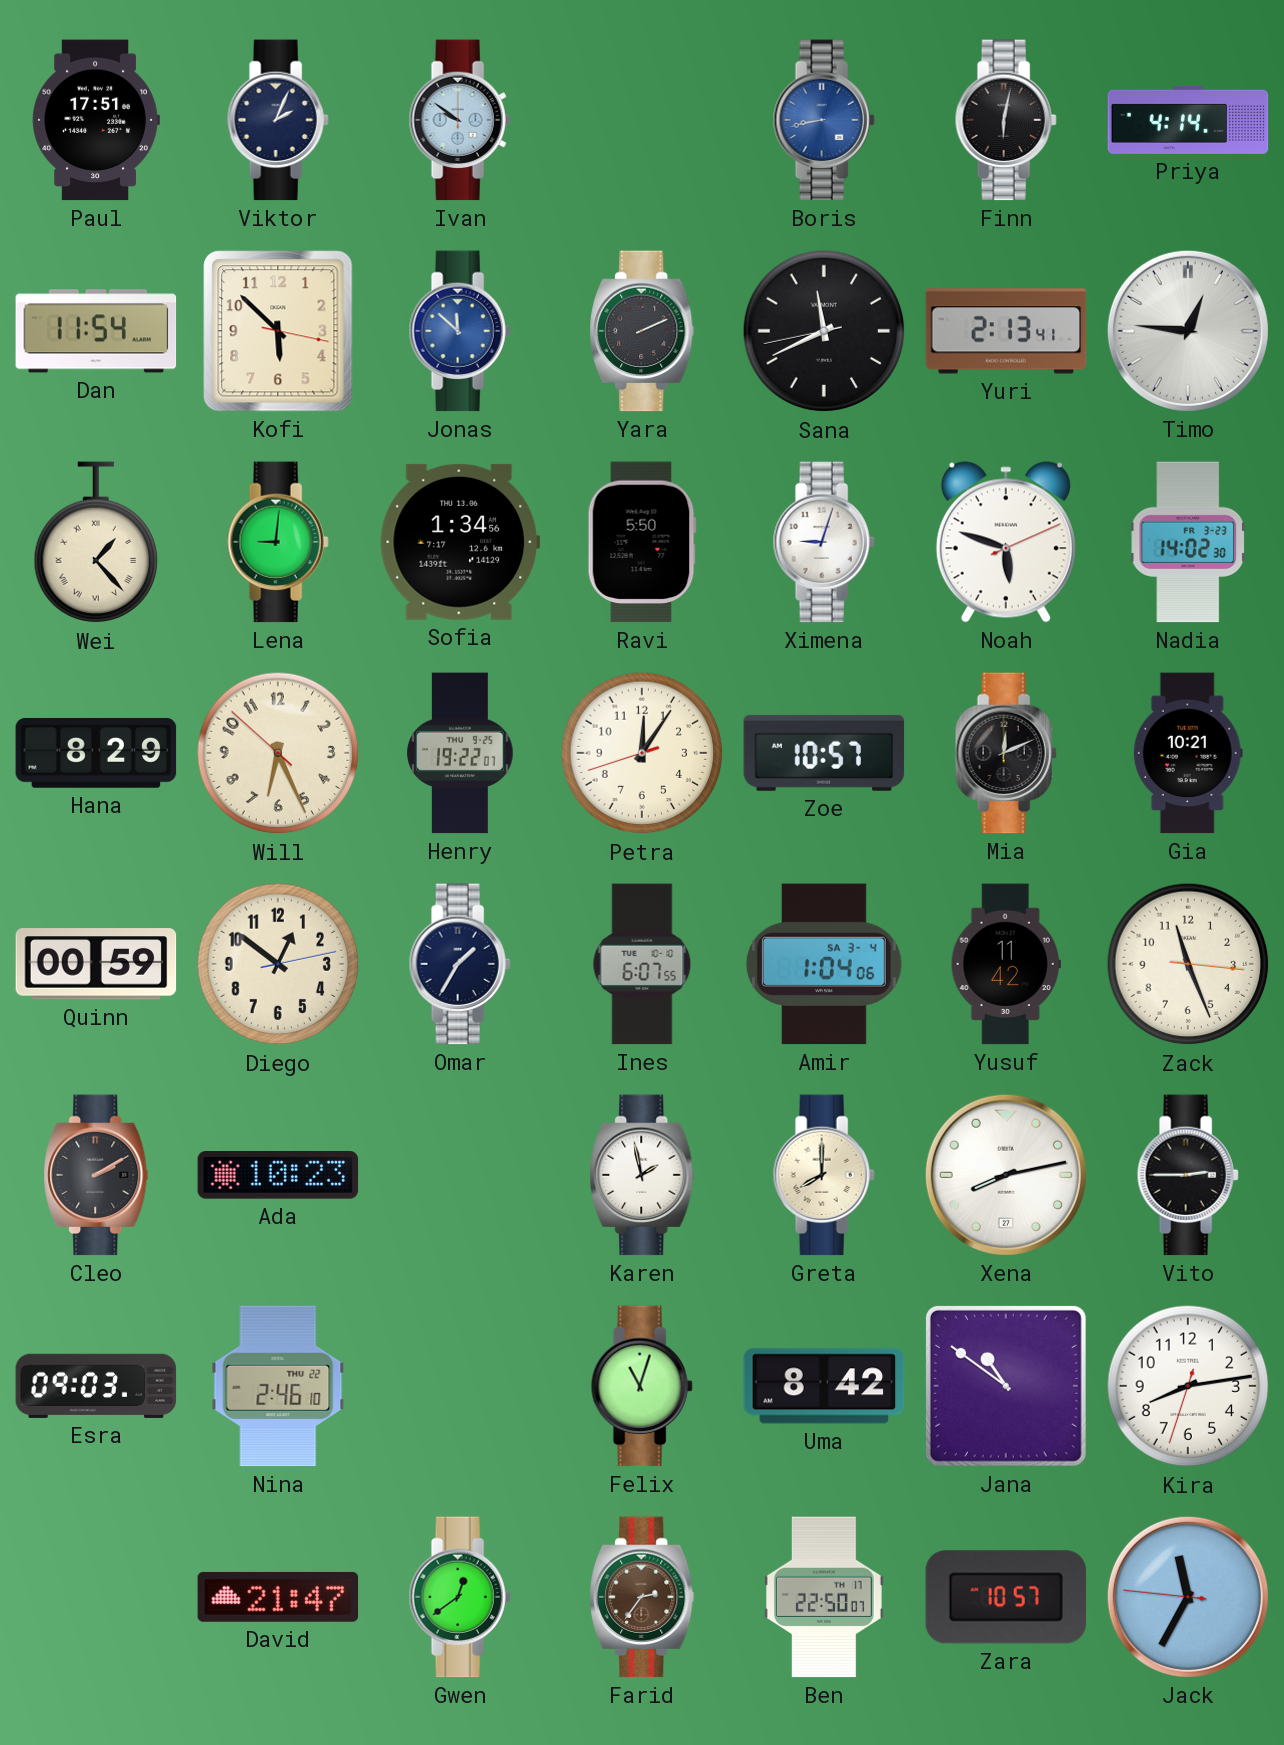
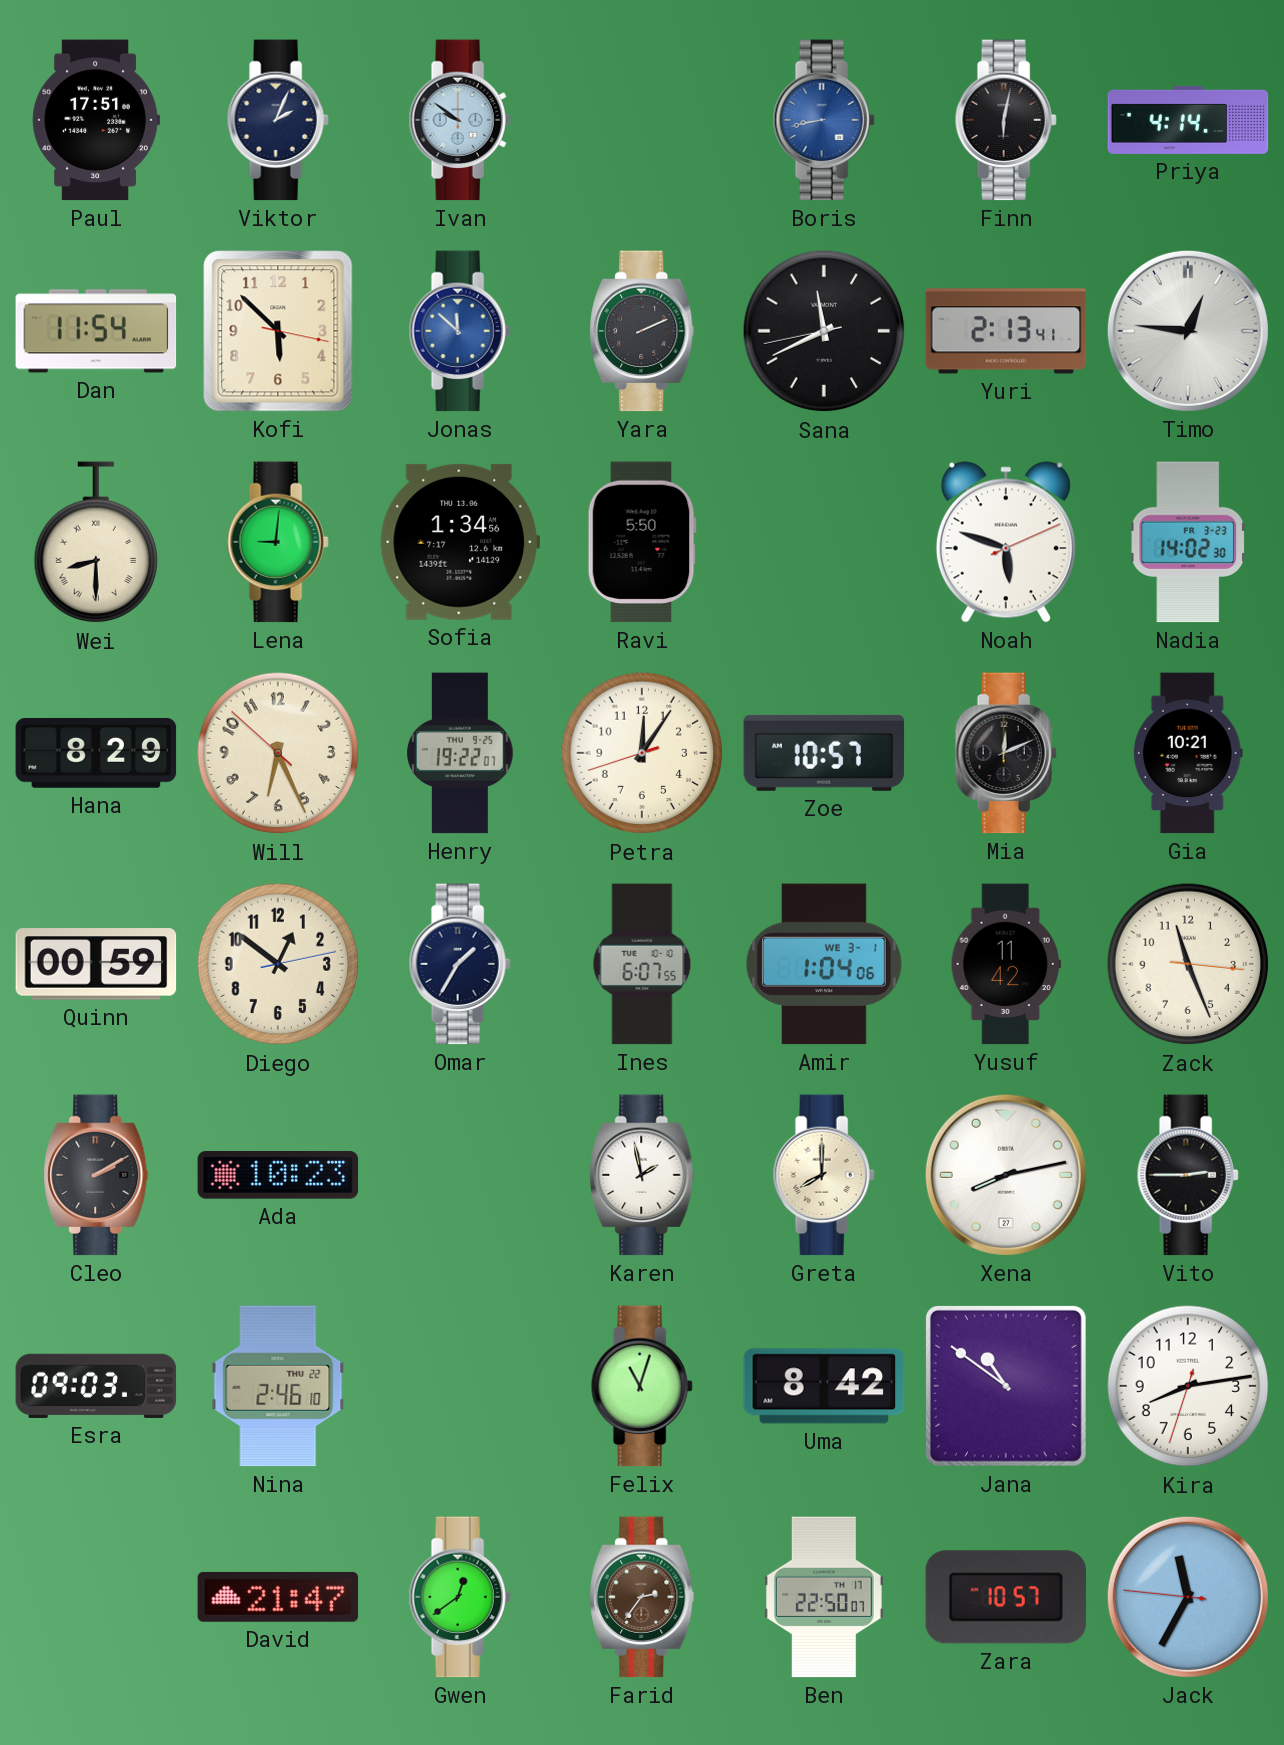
Wei: 1:23 -> 8:30 (95, 543)
Ximena: 9:03 -> none (824, 542)
Amir date: SA 3-4 -> WE 3-1 (824, 964)
